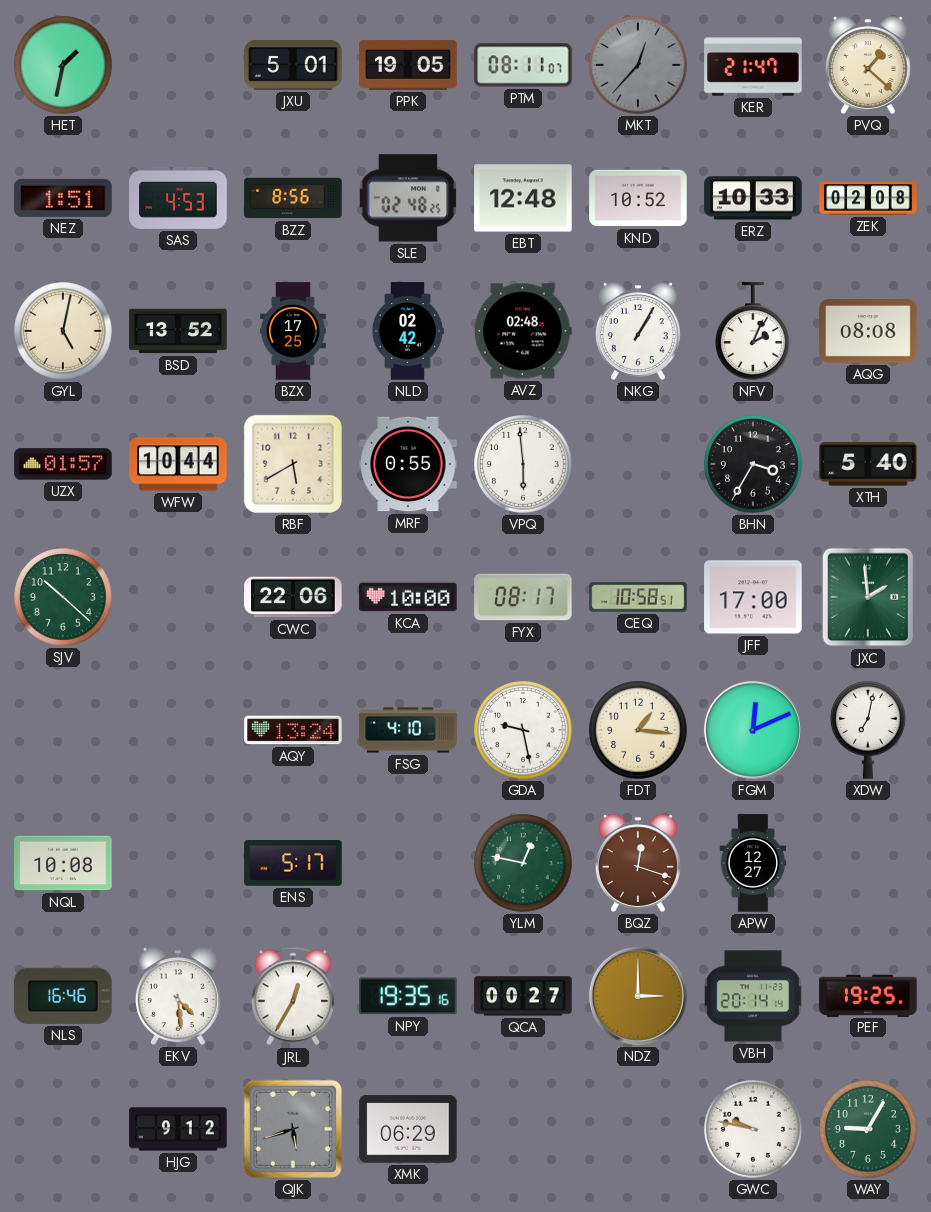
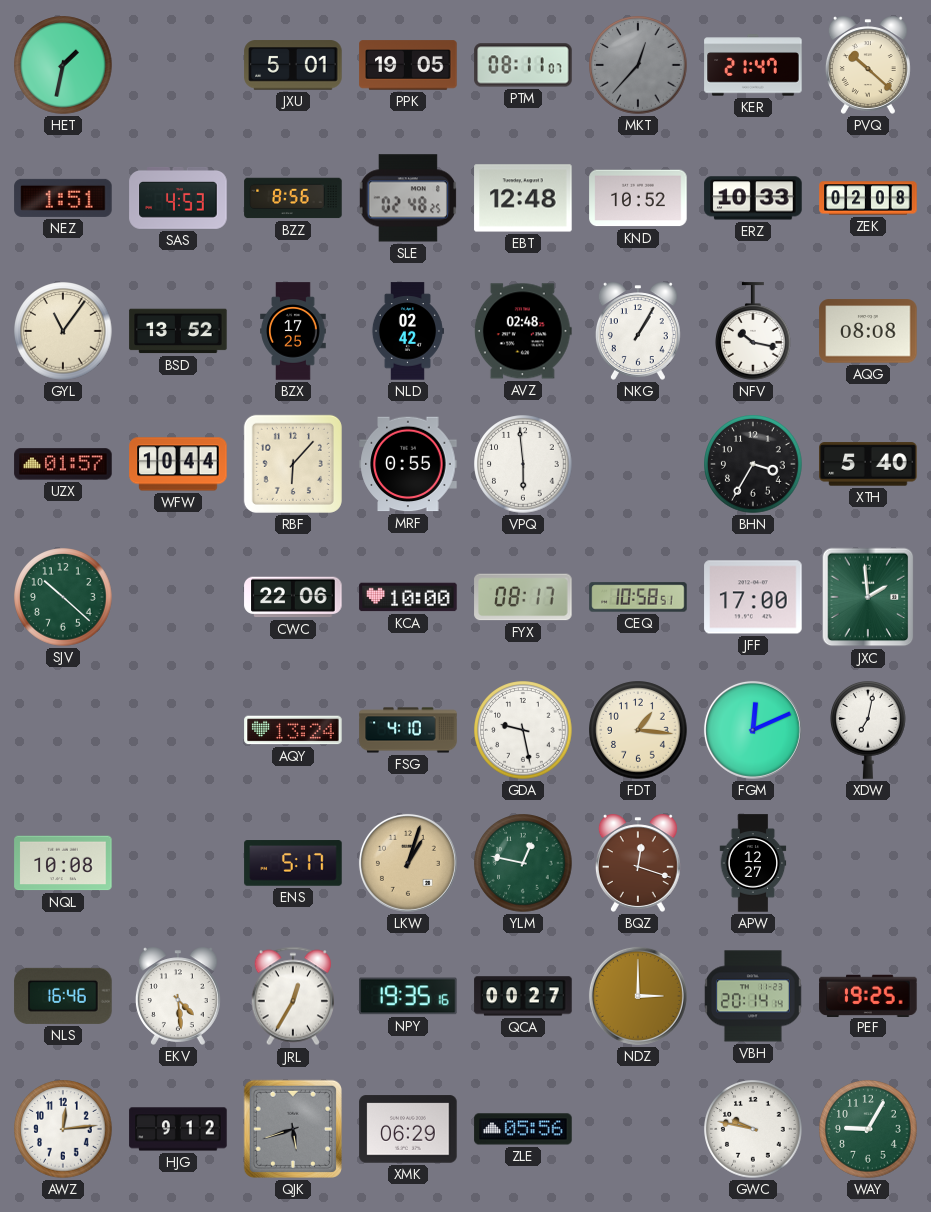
PVQ: 1:22 -> 10:22 (868, 65)
GYL: 5:02 -> 11:06 (63, 331)
NFV: 2:04 -> 10:17 (754, 331)
RBF: 5:40 -> 6:07 (293, 464)
LKW: none -> 1:03 (408, 863)
AWZ: none -> 12:14 (63, 1129)
ZLE: none -> 05:56 (523, 1129)
